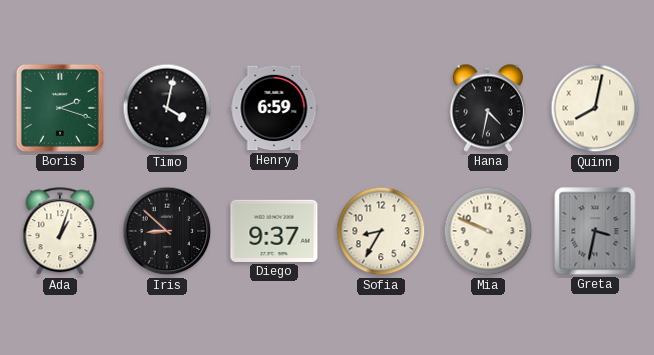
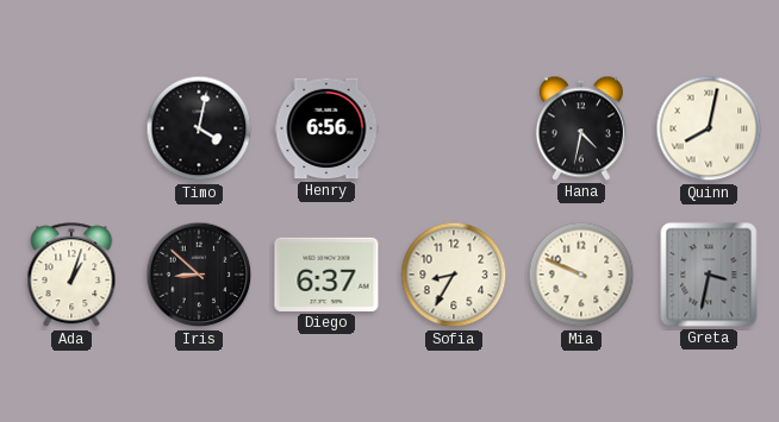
Boris: 2:18 -> none (60, 108)
Henry: 6:59 -> 6:56 (326, 128)
Diego: 9:37 -> 6:37 (326, 275)
